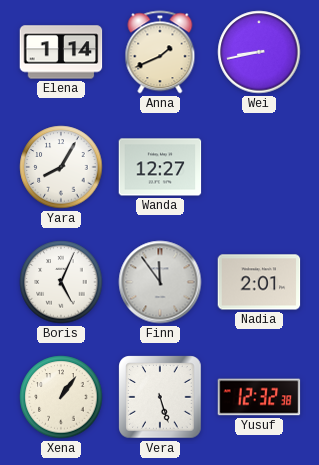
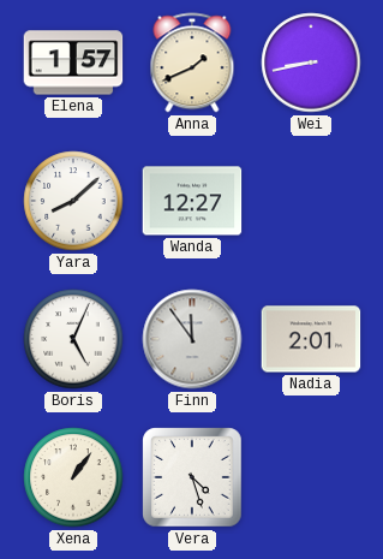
Elena: 1:14 -> 1:57 (73, 63)
Yara: 8:05 -> 8:08 (73, 201)
Vera: 5:27 -> 4:27 (192, 477)
Yusuf: 12:32 -> none (259, 397)
